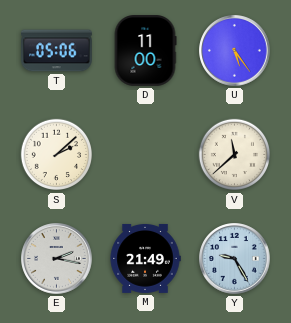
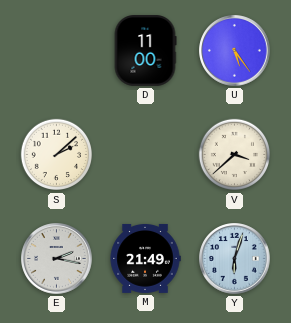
T: 05:06 -> none (57, 51)
V: 11:38 -> 3:38 (235, 155)
Y: 9:25 -> 6:03 (235, 259)
